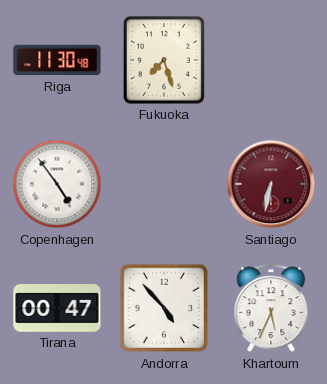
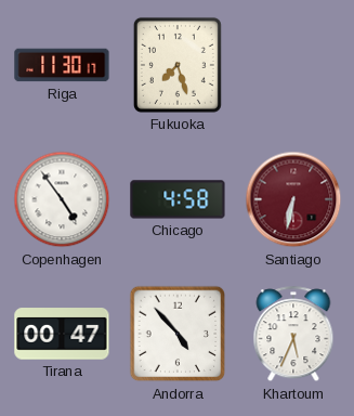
Riga: 11:30:48 -> 11:30:17 (62, 65)
Chicago: none -> 4:58 (178, 199)
